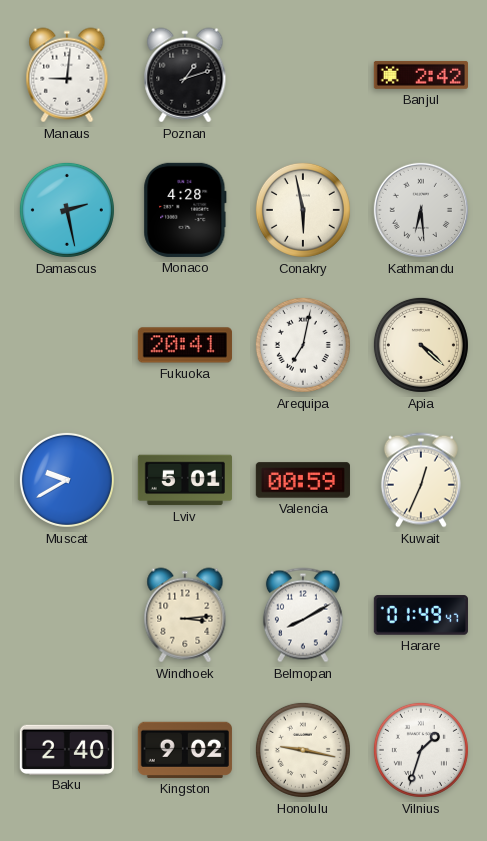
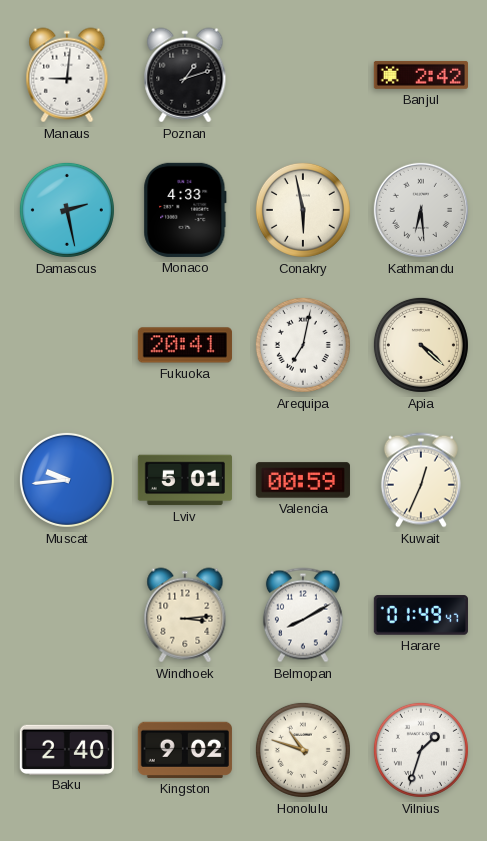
Monaco: 4:28 -> 4:33 (185, 210)
Muscat: 9:40 -> 9:44 (67, 480)
Honolulu: 9:17 -> 10:48 (303, 750)
